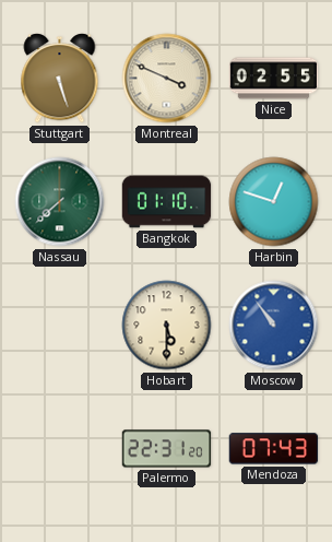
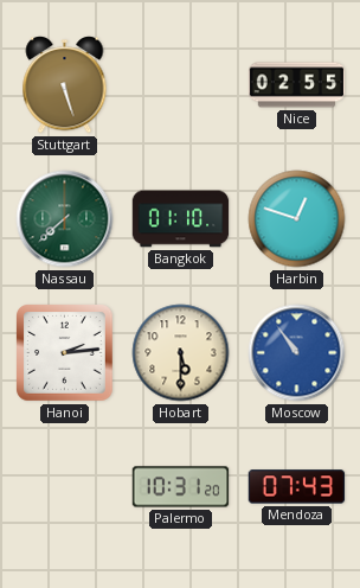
Montreal: 3:49 -> none (167, 79)
Hanoi: none -> 2:14 (65, 353)
Palermo: 22:31 -> 10:31 (181, 487)
